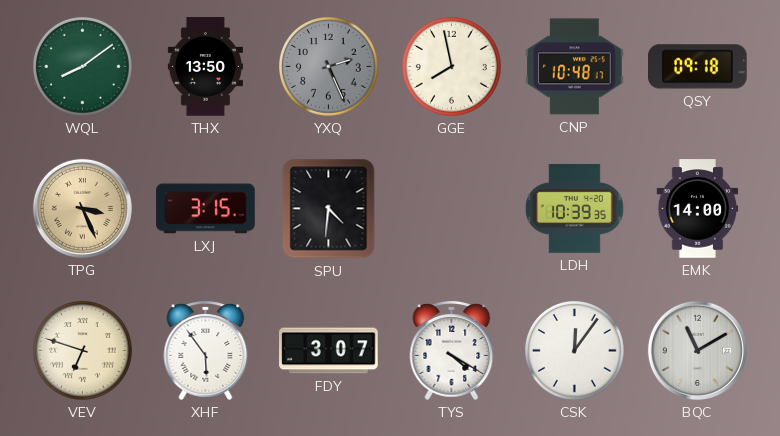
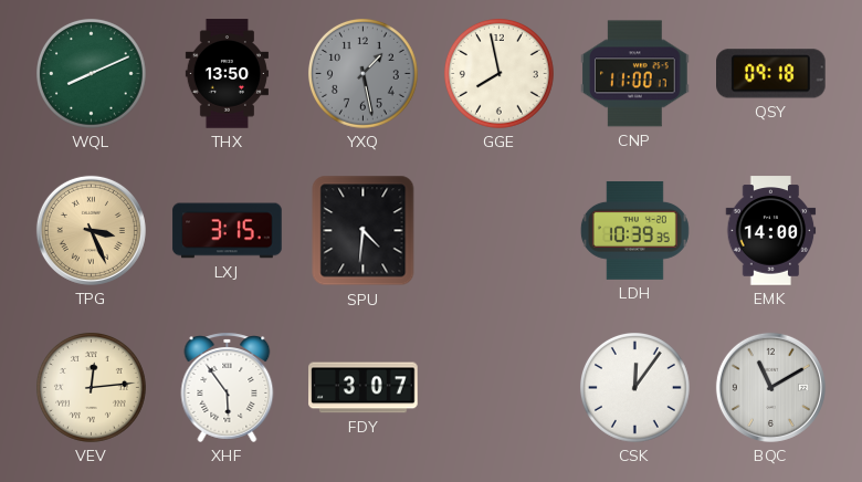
WQL: 8:09 -> 8:11 (91, 73)
YXQ: 2:26 -> 1:28 (362, 73)
CNP: 10:48 -> 11:00 (635, 74)
VEV: 6:48 -> 12:14 (91, 387)
TYS: 4:20 -> none (452, 350)
